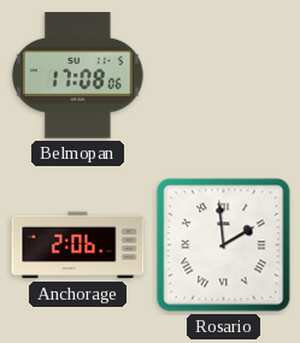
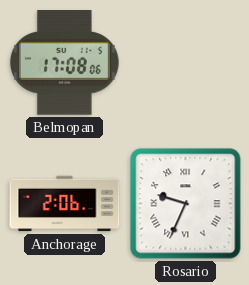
Rosario: 1:59 -> 9:34 (186, 204)
